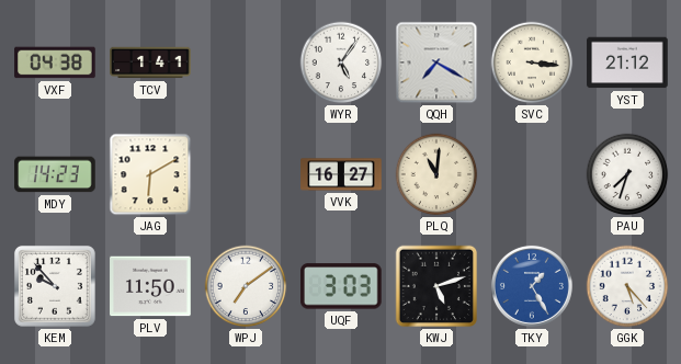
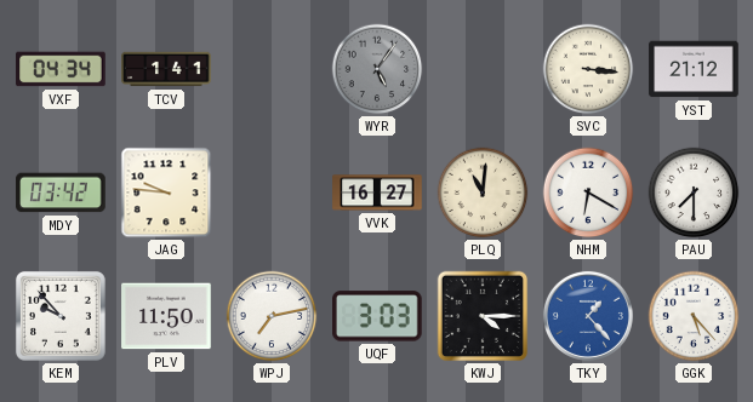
VXF: 04:38 -> 04:34 (61, 69)
WYR dial: white -> grey (377, 69)
QQH: 7:20 -> none (436, 62)
MDY: 14:23 -> 03:42 (61, 193)
JAG: 6:10 -> 9:46 (166, 193)
NHM: none -> 6:20 (588, 193)
PAU: 7:33 -> 7:30 (694, 193)
WPJ: 7:09 -> 7:13 (272, 316)
KWJ: 5:12 -> 4:15 (483, 316)
TKY: 1:25 -> 1:23 (588, 316)
